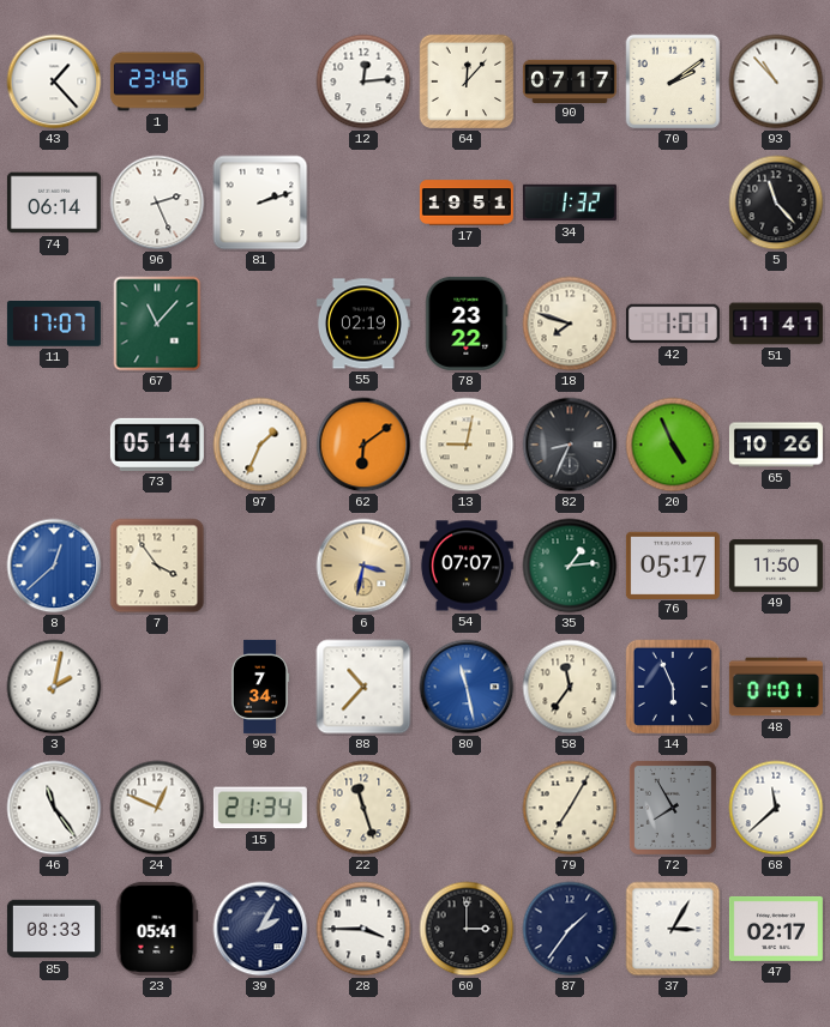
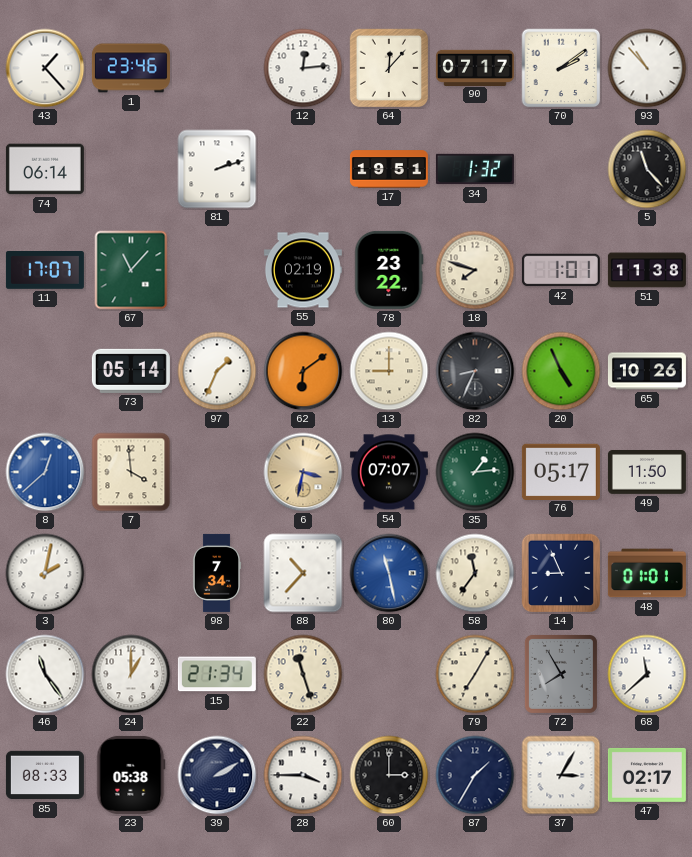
96: 2:26 -> none (157, 203)
51: 11:41 -> 11:38 (647, 270)
13: 9:02 -> 9:00 (389, 371)
7: 3:54 -> 3:59 (131, 472)
14: 5:56 -> 8:56 (561, 573)
24: 12:49 -> 1:00 (131, 674)
23: 05:41 -> 05:38 (131, 775)
39: 2:05 -> 2:10 (217, 775)
87: 1:36 -> 1:35 (475, 775)
